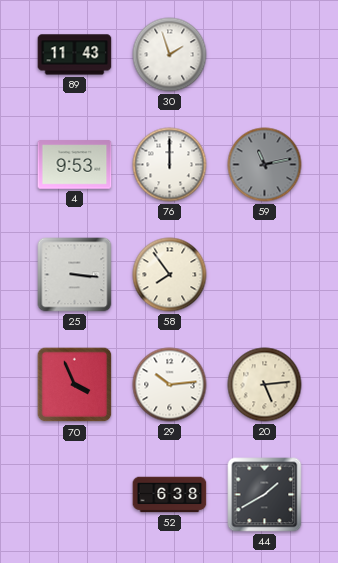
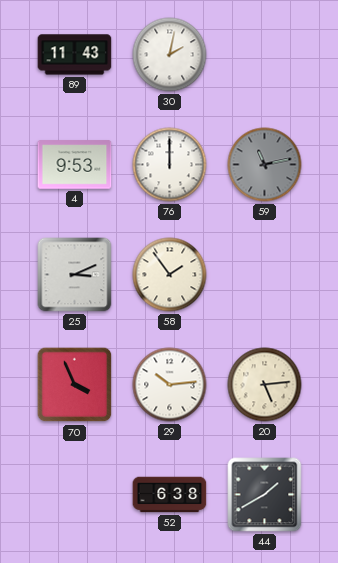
30: 1:57 -> 2:02 (170, 55)
25: 3:16 -> 3:11 (75, 275)
58: 7:54 -> 1:54 (170, 275)
